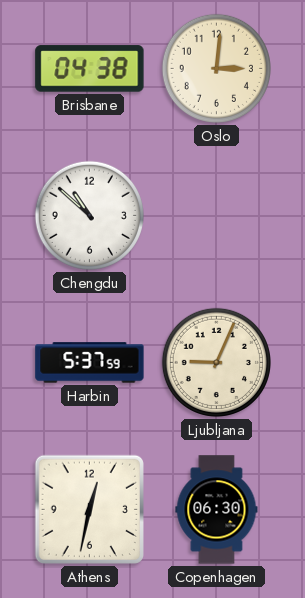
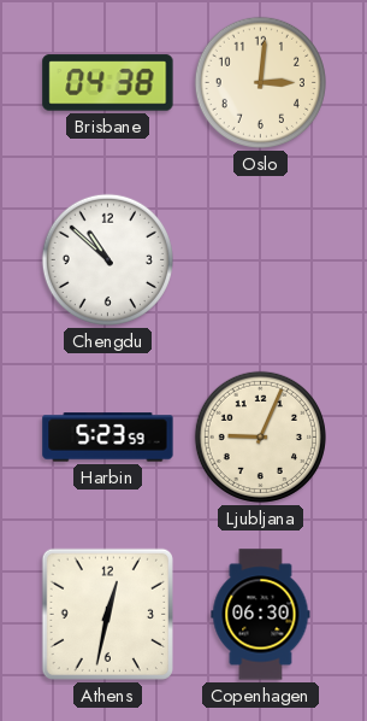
Harbin: 5:37 -> 5:23 (108, 438)
